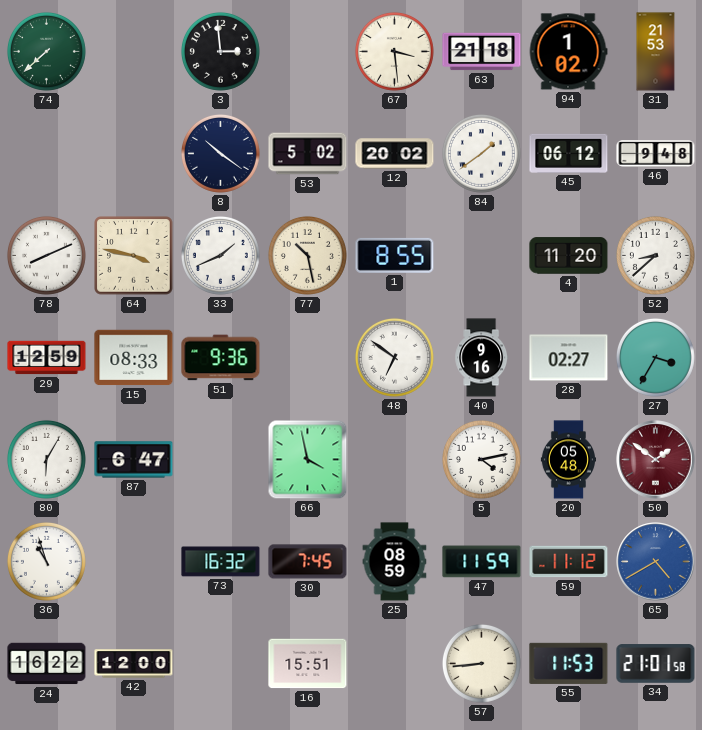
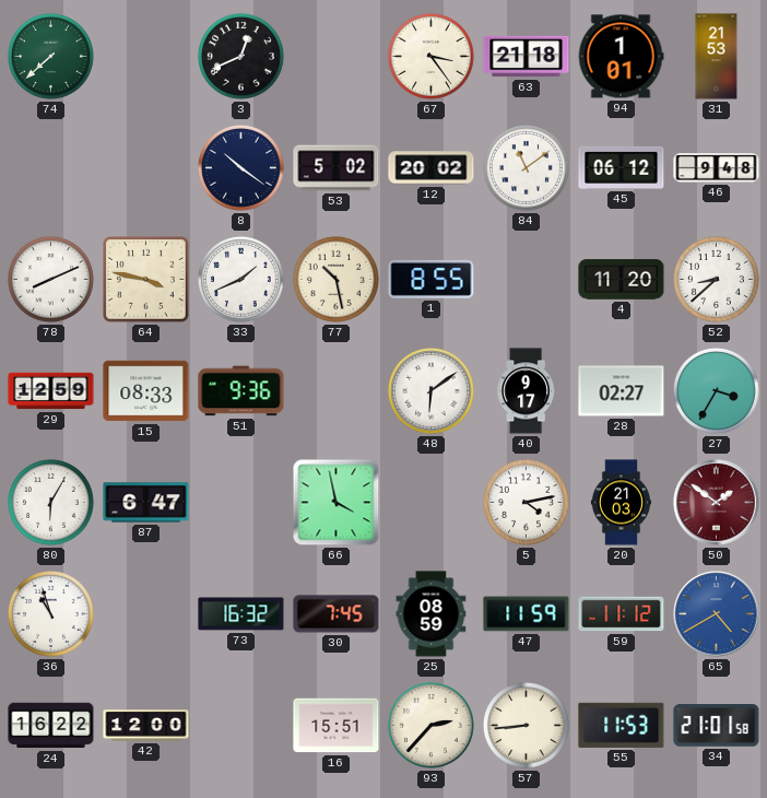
3: 2:59 -> 12:41 (240, 56)
67: 3:29 -> 3:24 (430, 56)
94: 1:02 -> 1:01 (621, 57)
84: 1:39 -> 11:09 (526, 167)
48: 6:51 -> 6:09 (430, 390)
40: 9:16 -> 9:17 (526, 391)
20: 05:48 -> 21:03 (621, 503)
93: none -> 2:37 (430, 725)
